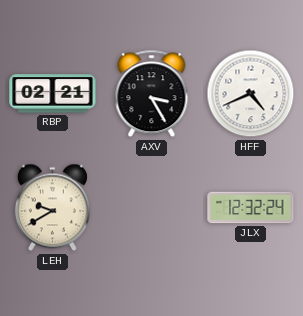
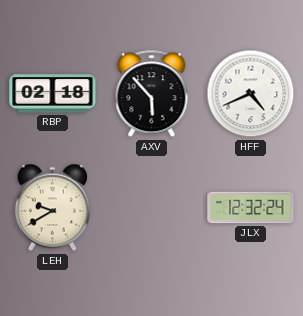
RBP: 02:21 -> 02:18 (53, 94)
AXV: 3:25 -> 5:53 (152, 94)
